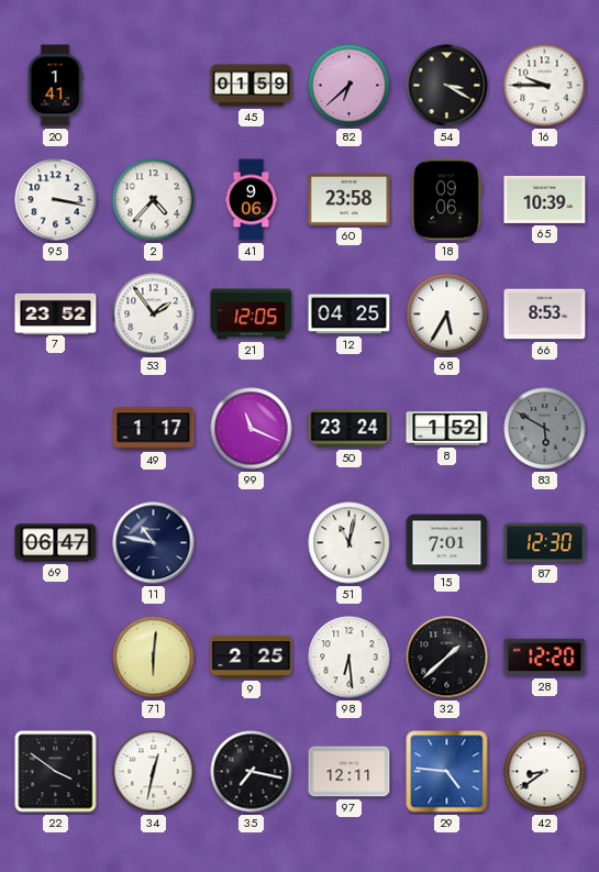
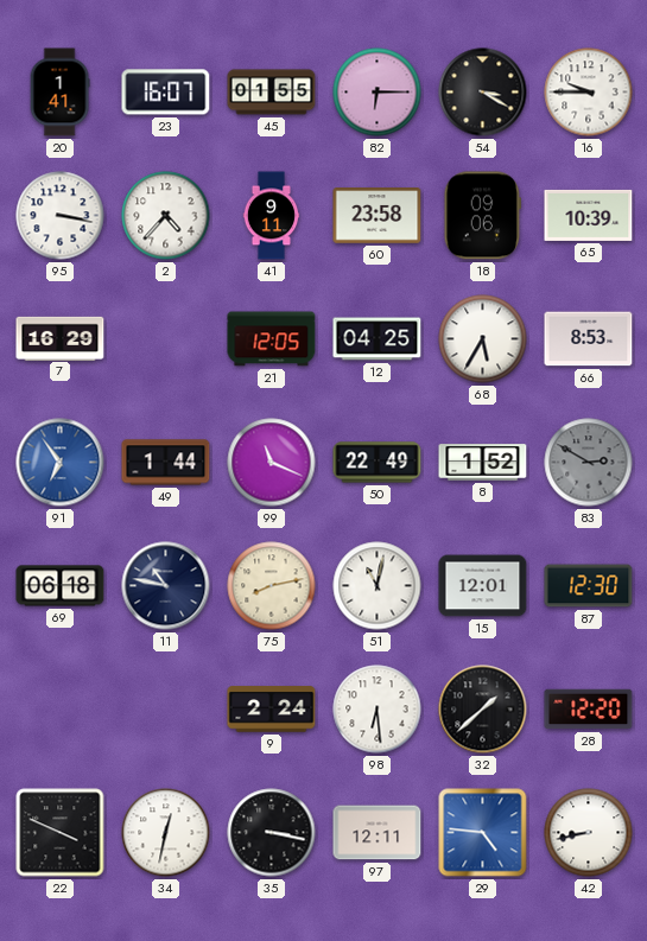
23: none -> 16:07 (166, 93)
45: 01:59 -> 01:55 (272, 93)
82: 6:38 -> 6:15 (378, 93)
41: 9:06 -> 9:11 (272, 216)
7: 23:52 -> 16:29 (61, 338)
53: 1:54 -> none (154, 314)
91: none -> 6:54 (61, 463)
49: 1:17 -> 1:44 (166, 463)
50: 23:24 -> 22:49 (378, 463)
83: 5:50 -> 2:50 (589, 463)
69: 06:47 -> 06:18 (61, 586)
75: none -> 8:13 (272, 586)
15: 7:01 -> 12:01 (483, 586)
71: 6:01 -> none (154, 658)
9: 2:25 -> 2:24 (272, 710)
22: 3:51 -> 3:49 (61, 833)
35: 7:17 -> 3:17 (272, 833)
42: 8:39 -> 8:43 (589, 833)
